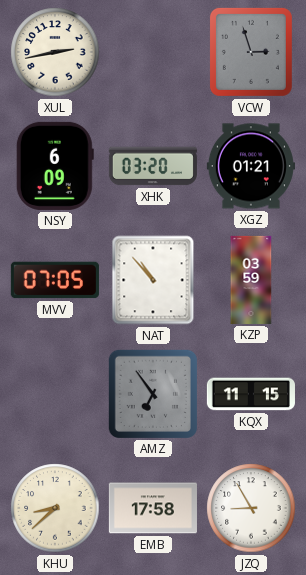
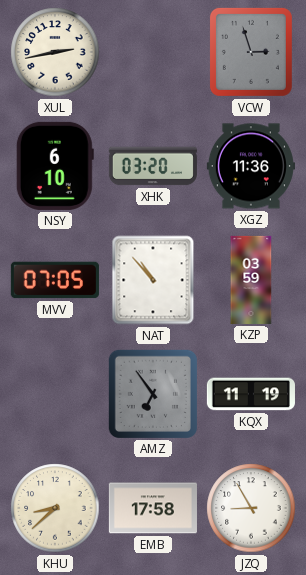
NSY: 6:09 -> 6:10 (55, 166)
XGZ: 01:21 -> 11:36 (251, 166)
KQX: 11:15 -> 11:19 (251, 394)
